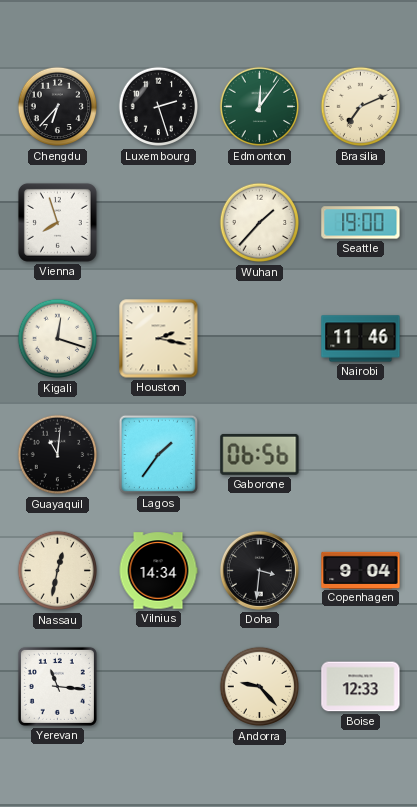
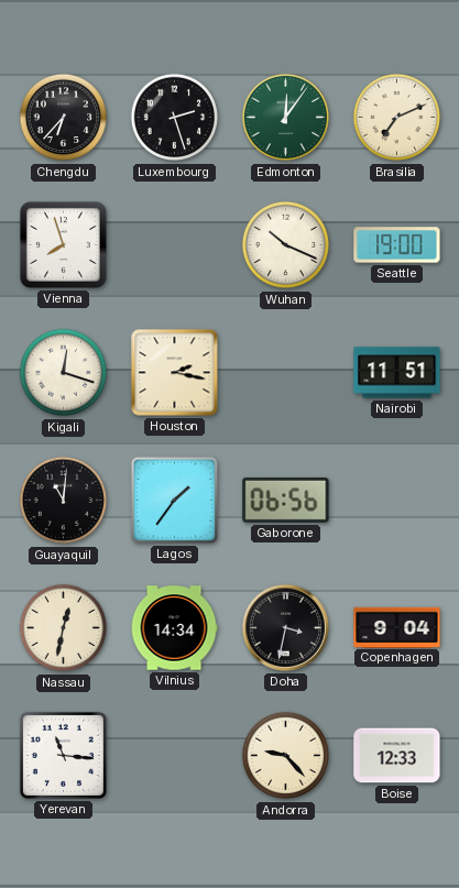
Wuhan: 1:37 -> 10:19 (286, 245)
Nairobi: 11:46 -> 11:51 (397, 373)
Doha: 3:31 -> 3:32 (285, 627)
